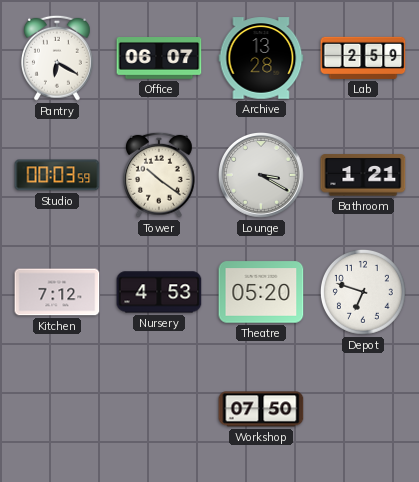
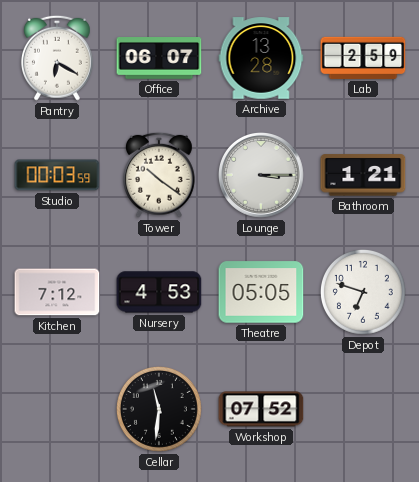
Lounge: 3:20 -> 3:15 (262, 176)
Theatre: 05:20 -> 05:05 (261, 292)
Cellar: none -> 11:31 (159, 409)
Workshop: 07:50 -> 07:52 (261, 409)
